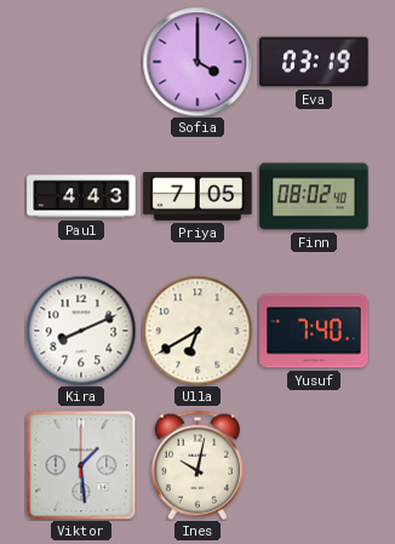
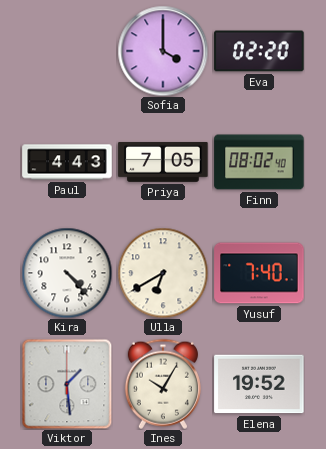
Eva: 03:19 -> 02:20 (259, 51)
Kira: 8:11 -> 4:23 (67, 273)
Ines: 10:02 -> 10:05 (163, 384)
Elena: none -> 19:52 (259, 384)
